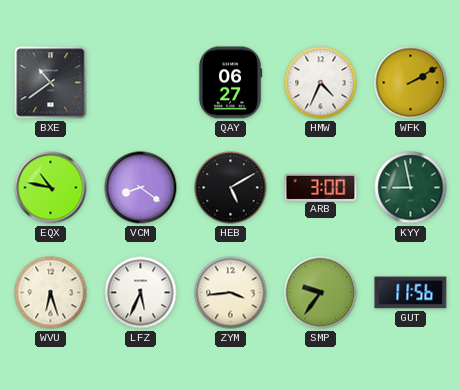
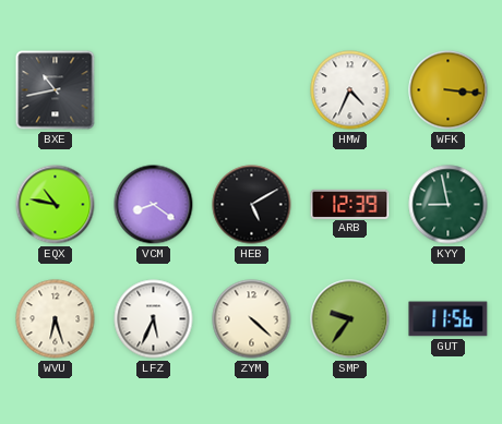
BXE: 10:39 -> 10:43 (56, 90)
QAY: 06:27 -> none (230, 83)
WFK: 2:10 -> 3:16 (449, 90)
ARB: 3:00 -> 12:39 (350, 204)
ZYM: 3:44 -> 4:22 (252, 319)
